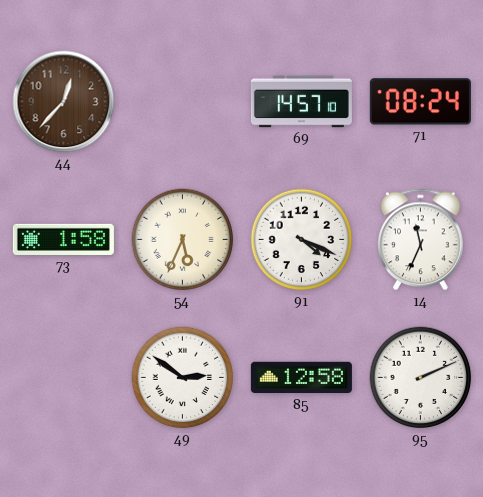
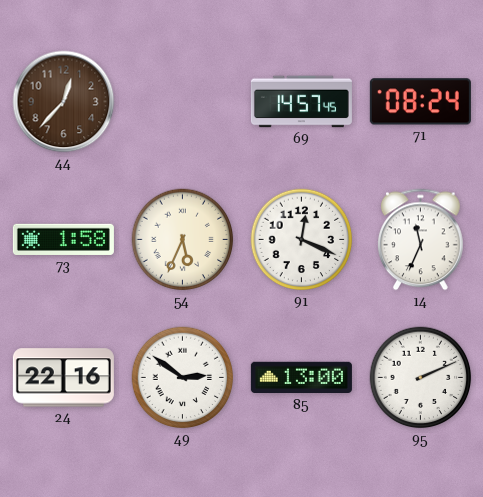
69: 14:57:10 -> 14:57:45 (301, 102)
91: 4:19 -> 12:19 (302, 240)
24: none -> 22:16 (63, 378)
85: 12:58 -> 13:00 (301, 378)
